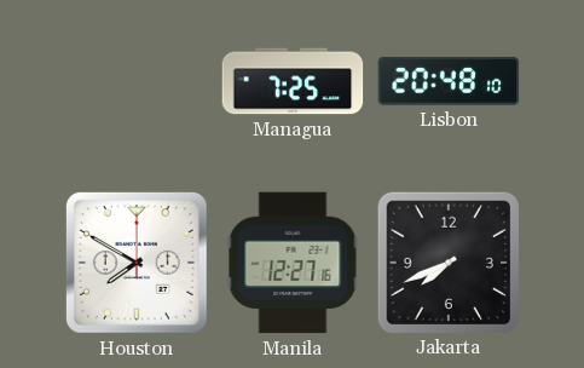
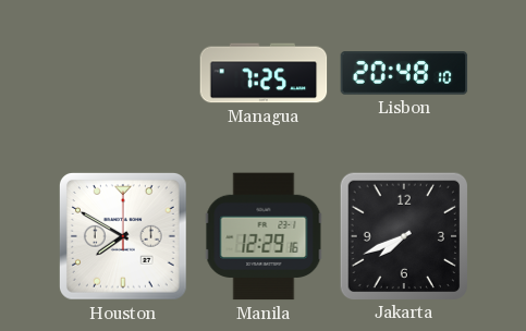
Manila: 12:27 -> 12:29 (264, 236)
